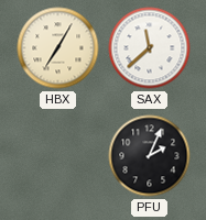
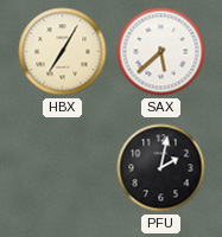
SAX: 11:38 -> 5:38 (161, 52)
PFU: 2:04 -> 2:02 (161, 168)
